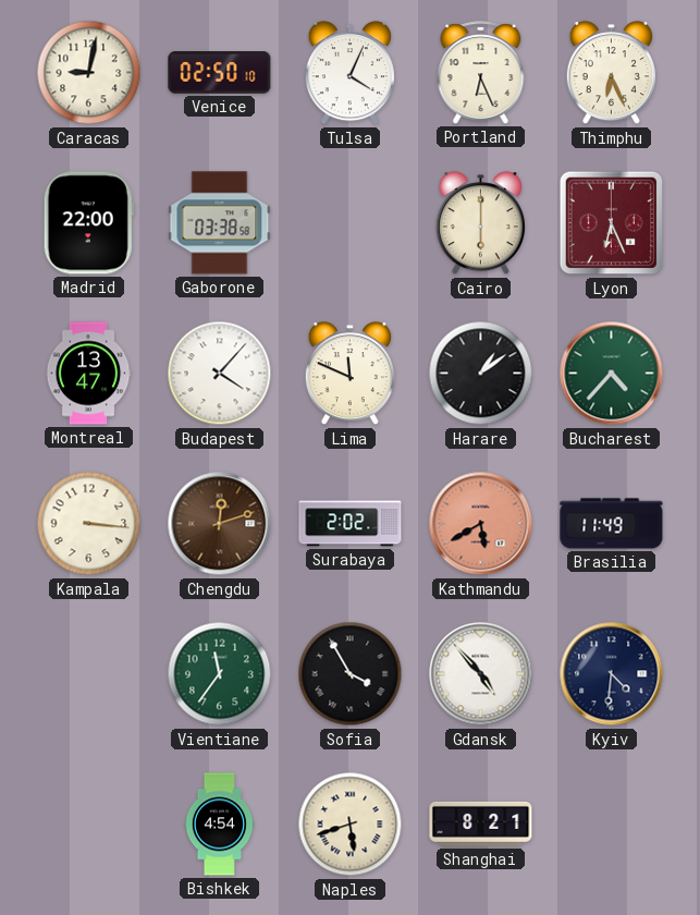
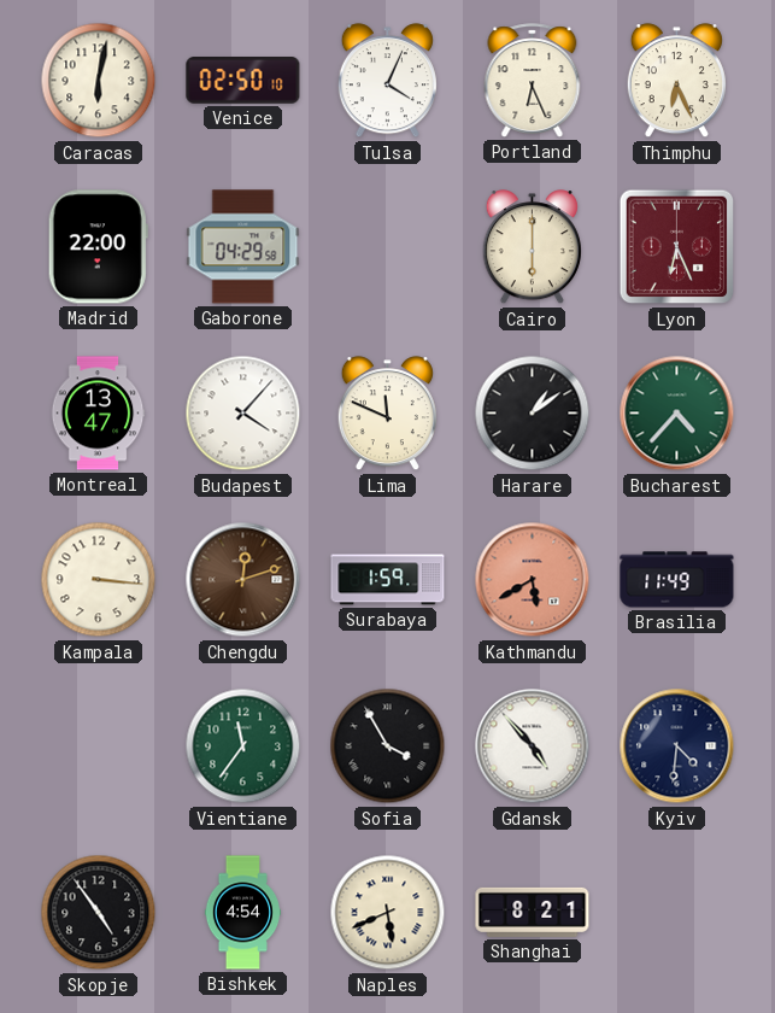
Caracas: 9:02 -> 6:02 (99, 81)
Gaborone: 03:38 -> 04:29 (243, 247)
Surabaya: 2:02 -> 1:59 (388, 580)
Skopje: none -> 4:54 (99, 913)
Naples: 5:42 -> 5:41 (388, 913)
